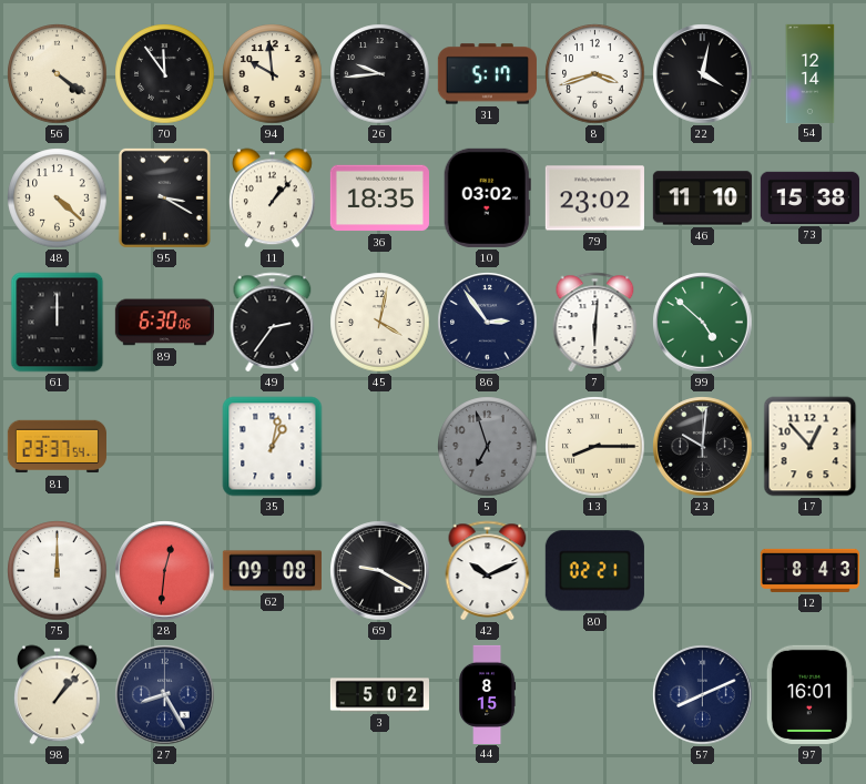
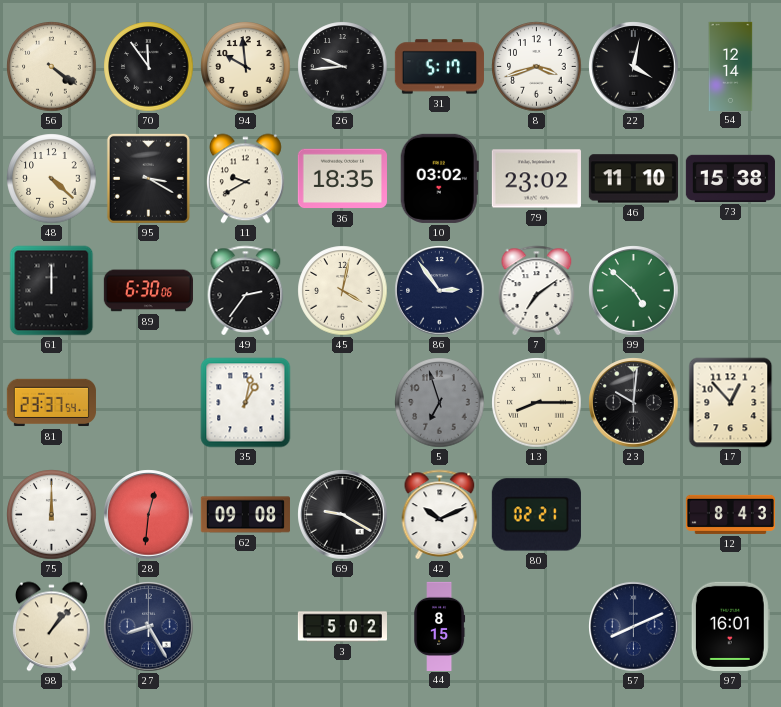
11: 1:07 -> 9:40 (246, 179)
7: 6:01 -> 7:09 (537, 290)
